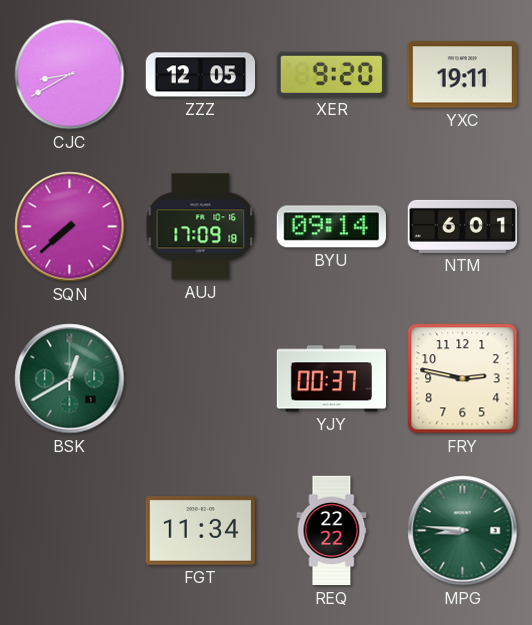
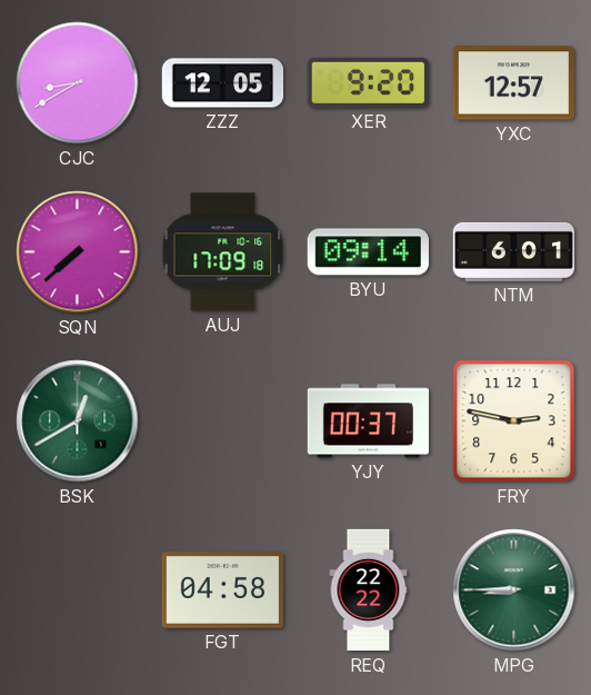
YXC: 19:11 -> 12:57 (513, 83)
FGT: 11:34 -> 04:58 (222, 590)
MPG: 8:46 -> 8:45 (514, 590)
